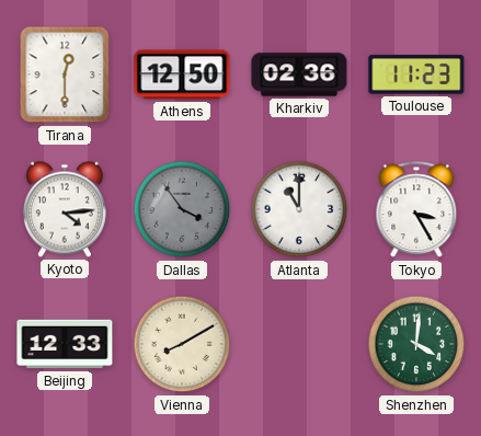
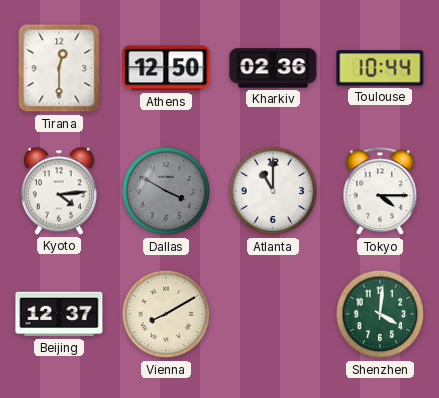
Toulouse: 11:23 -> 10:44 (380, 68)
Dallas: 3:54 -> 3:50 (166, 191)
Tokyo: 3:25 -> 4:15 (380, 192)
Beijing: 12:33 -> 12:37 (59, 314)
